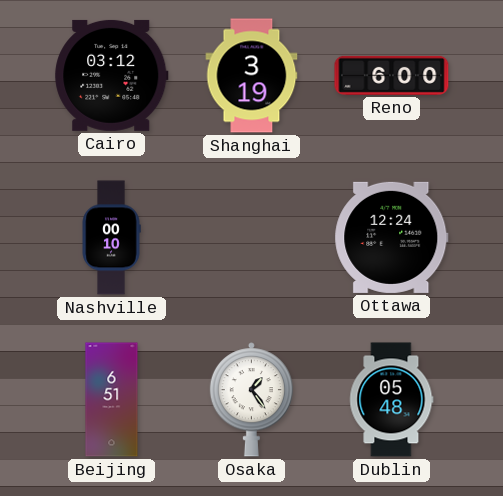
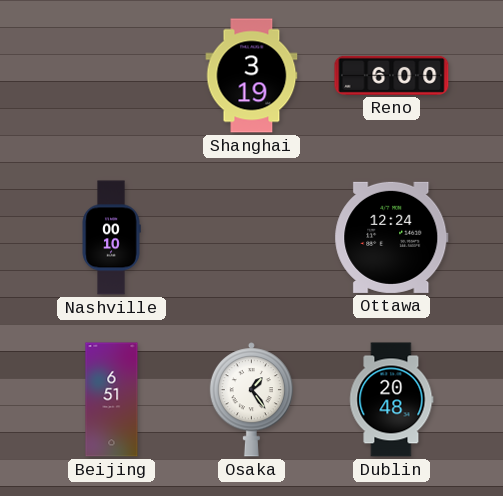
Cairo: 03:12 -> none (112, 75)
Dublin: 05:48 -> 20:48 (392, 400)
